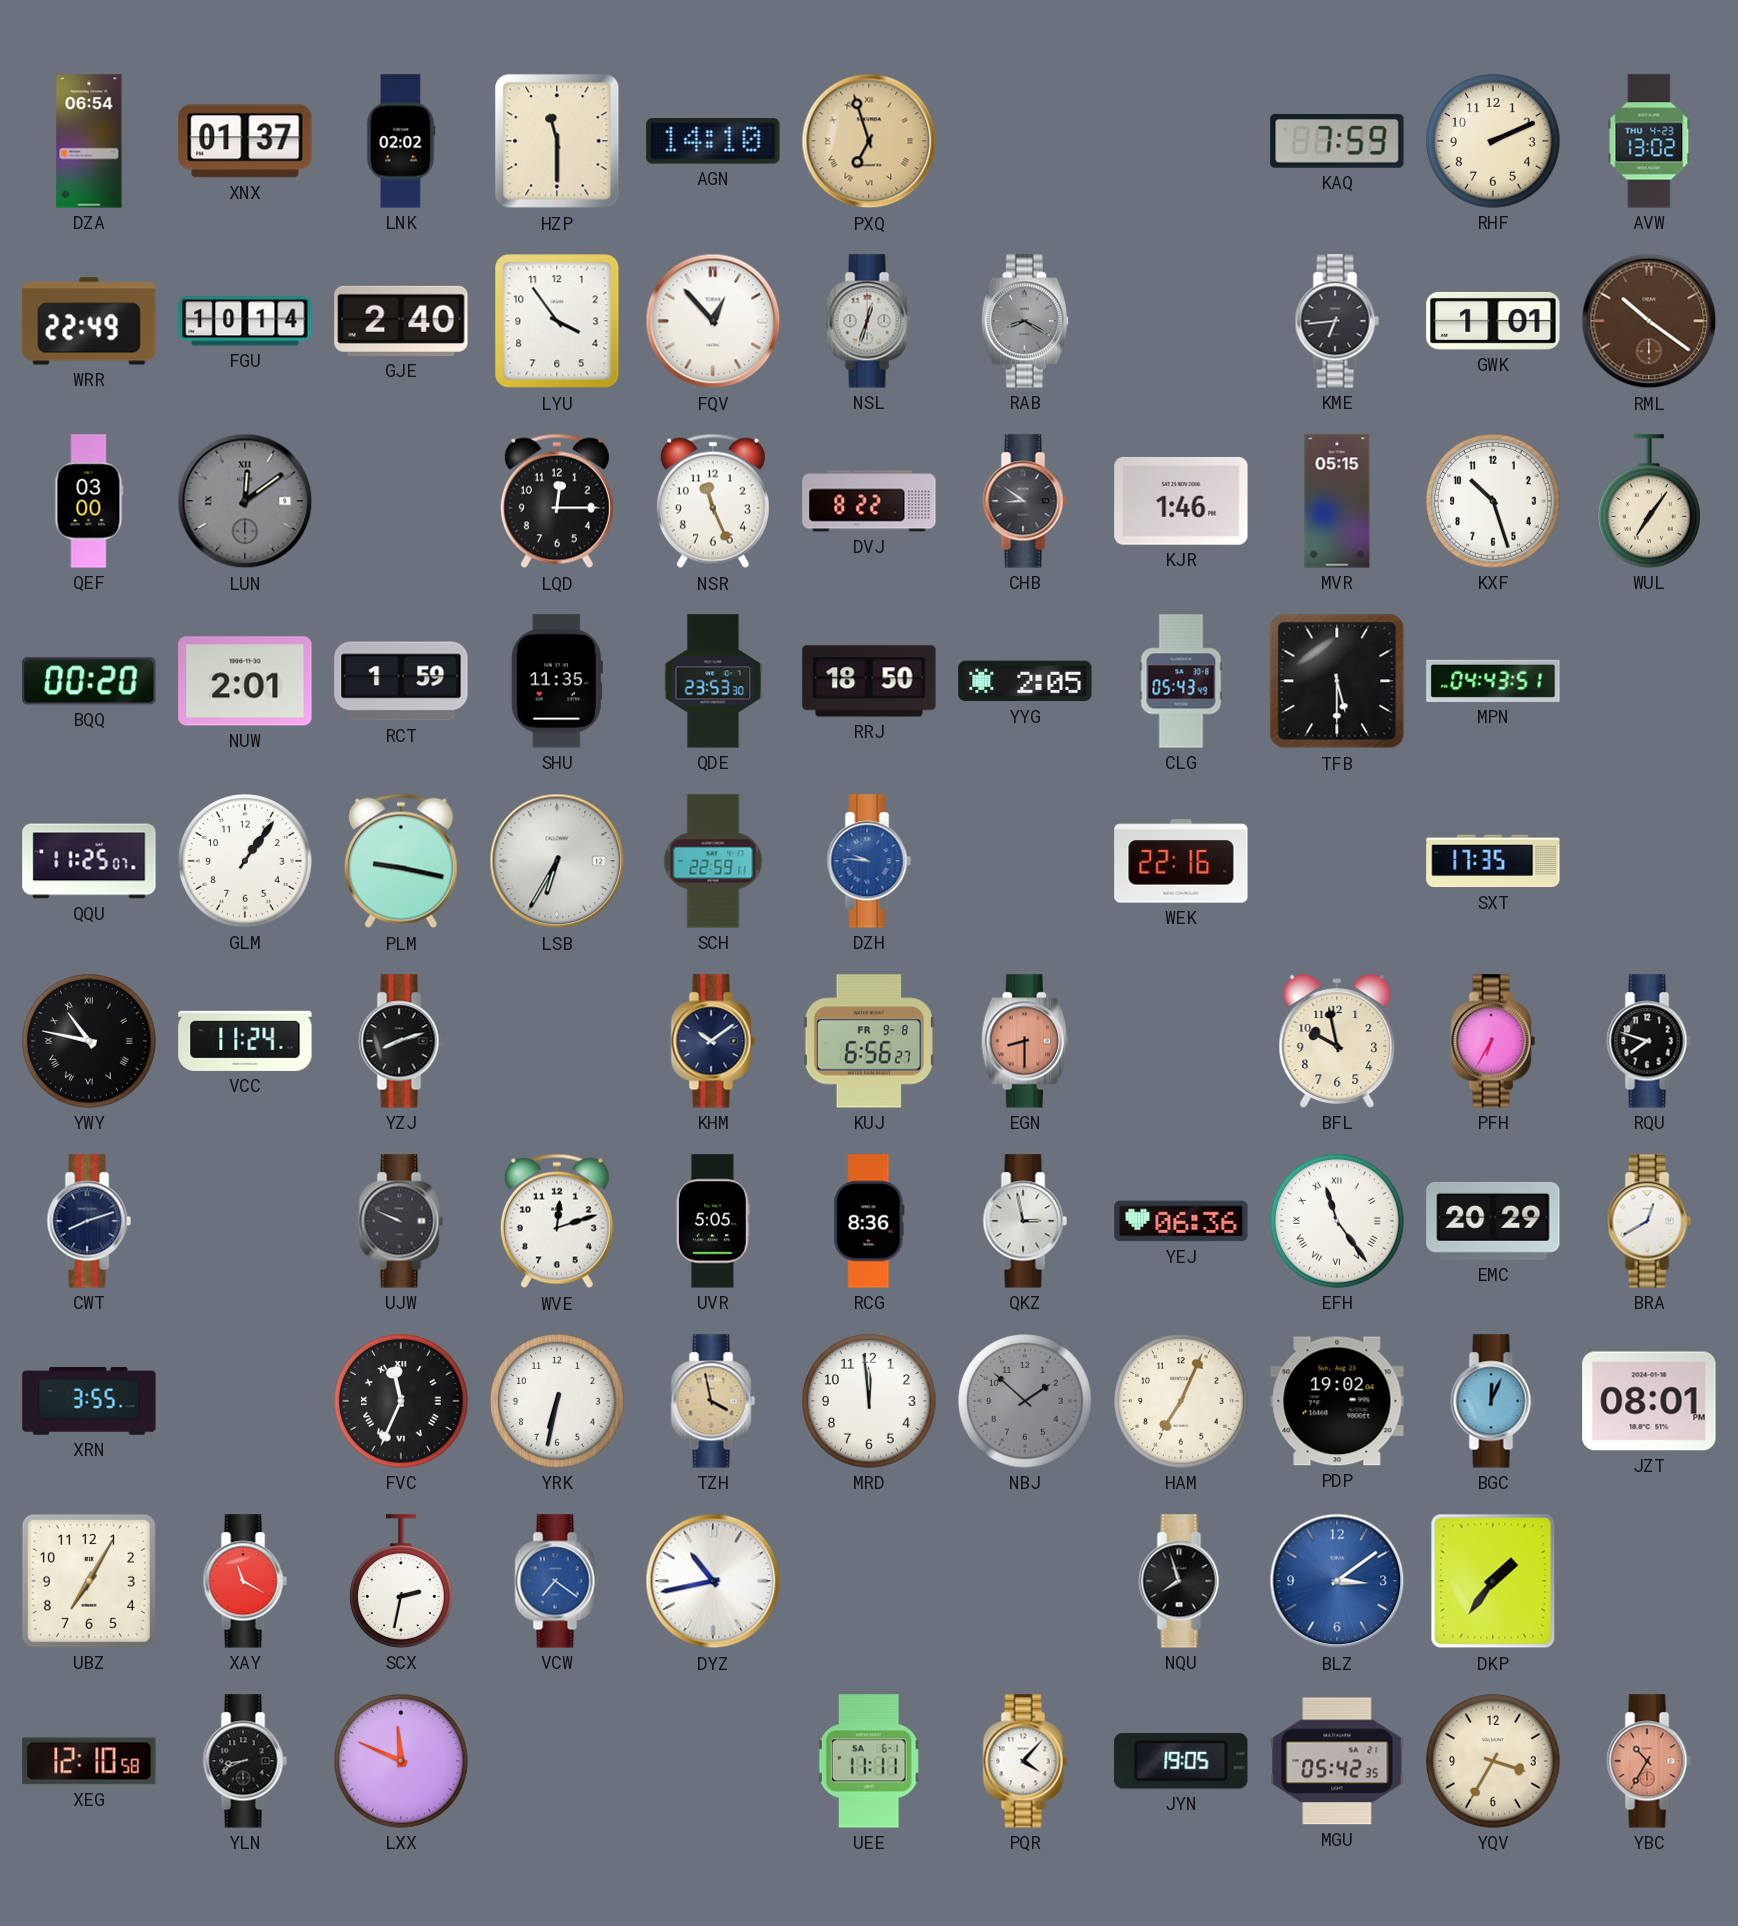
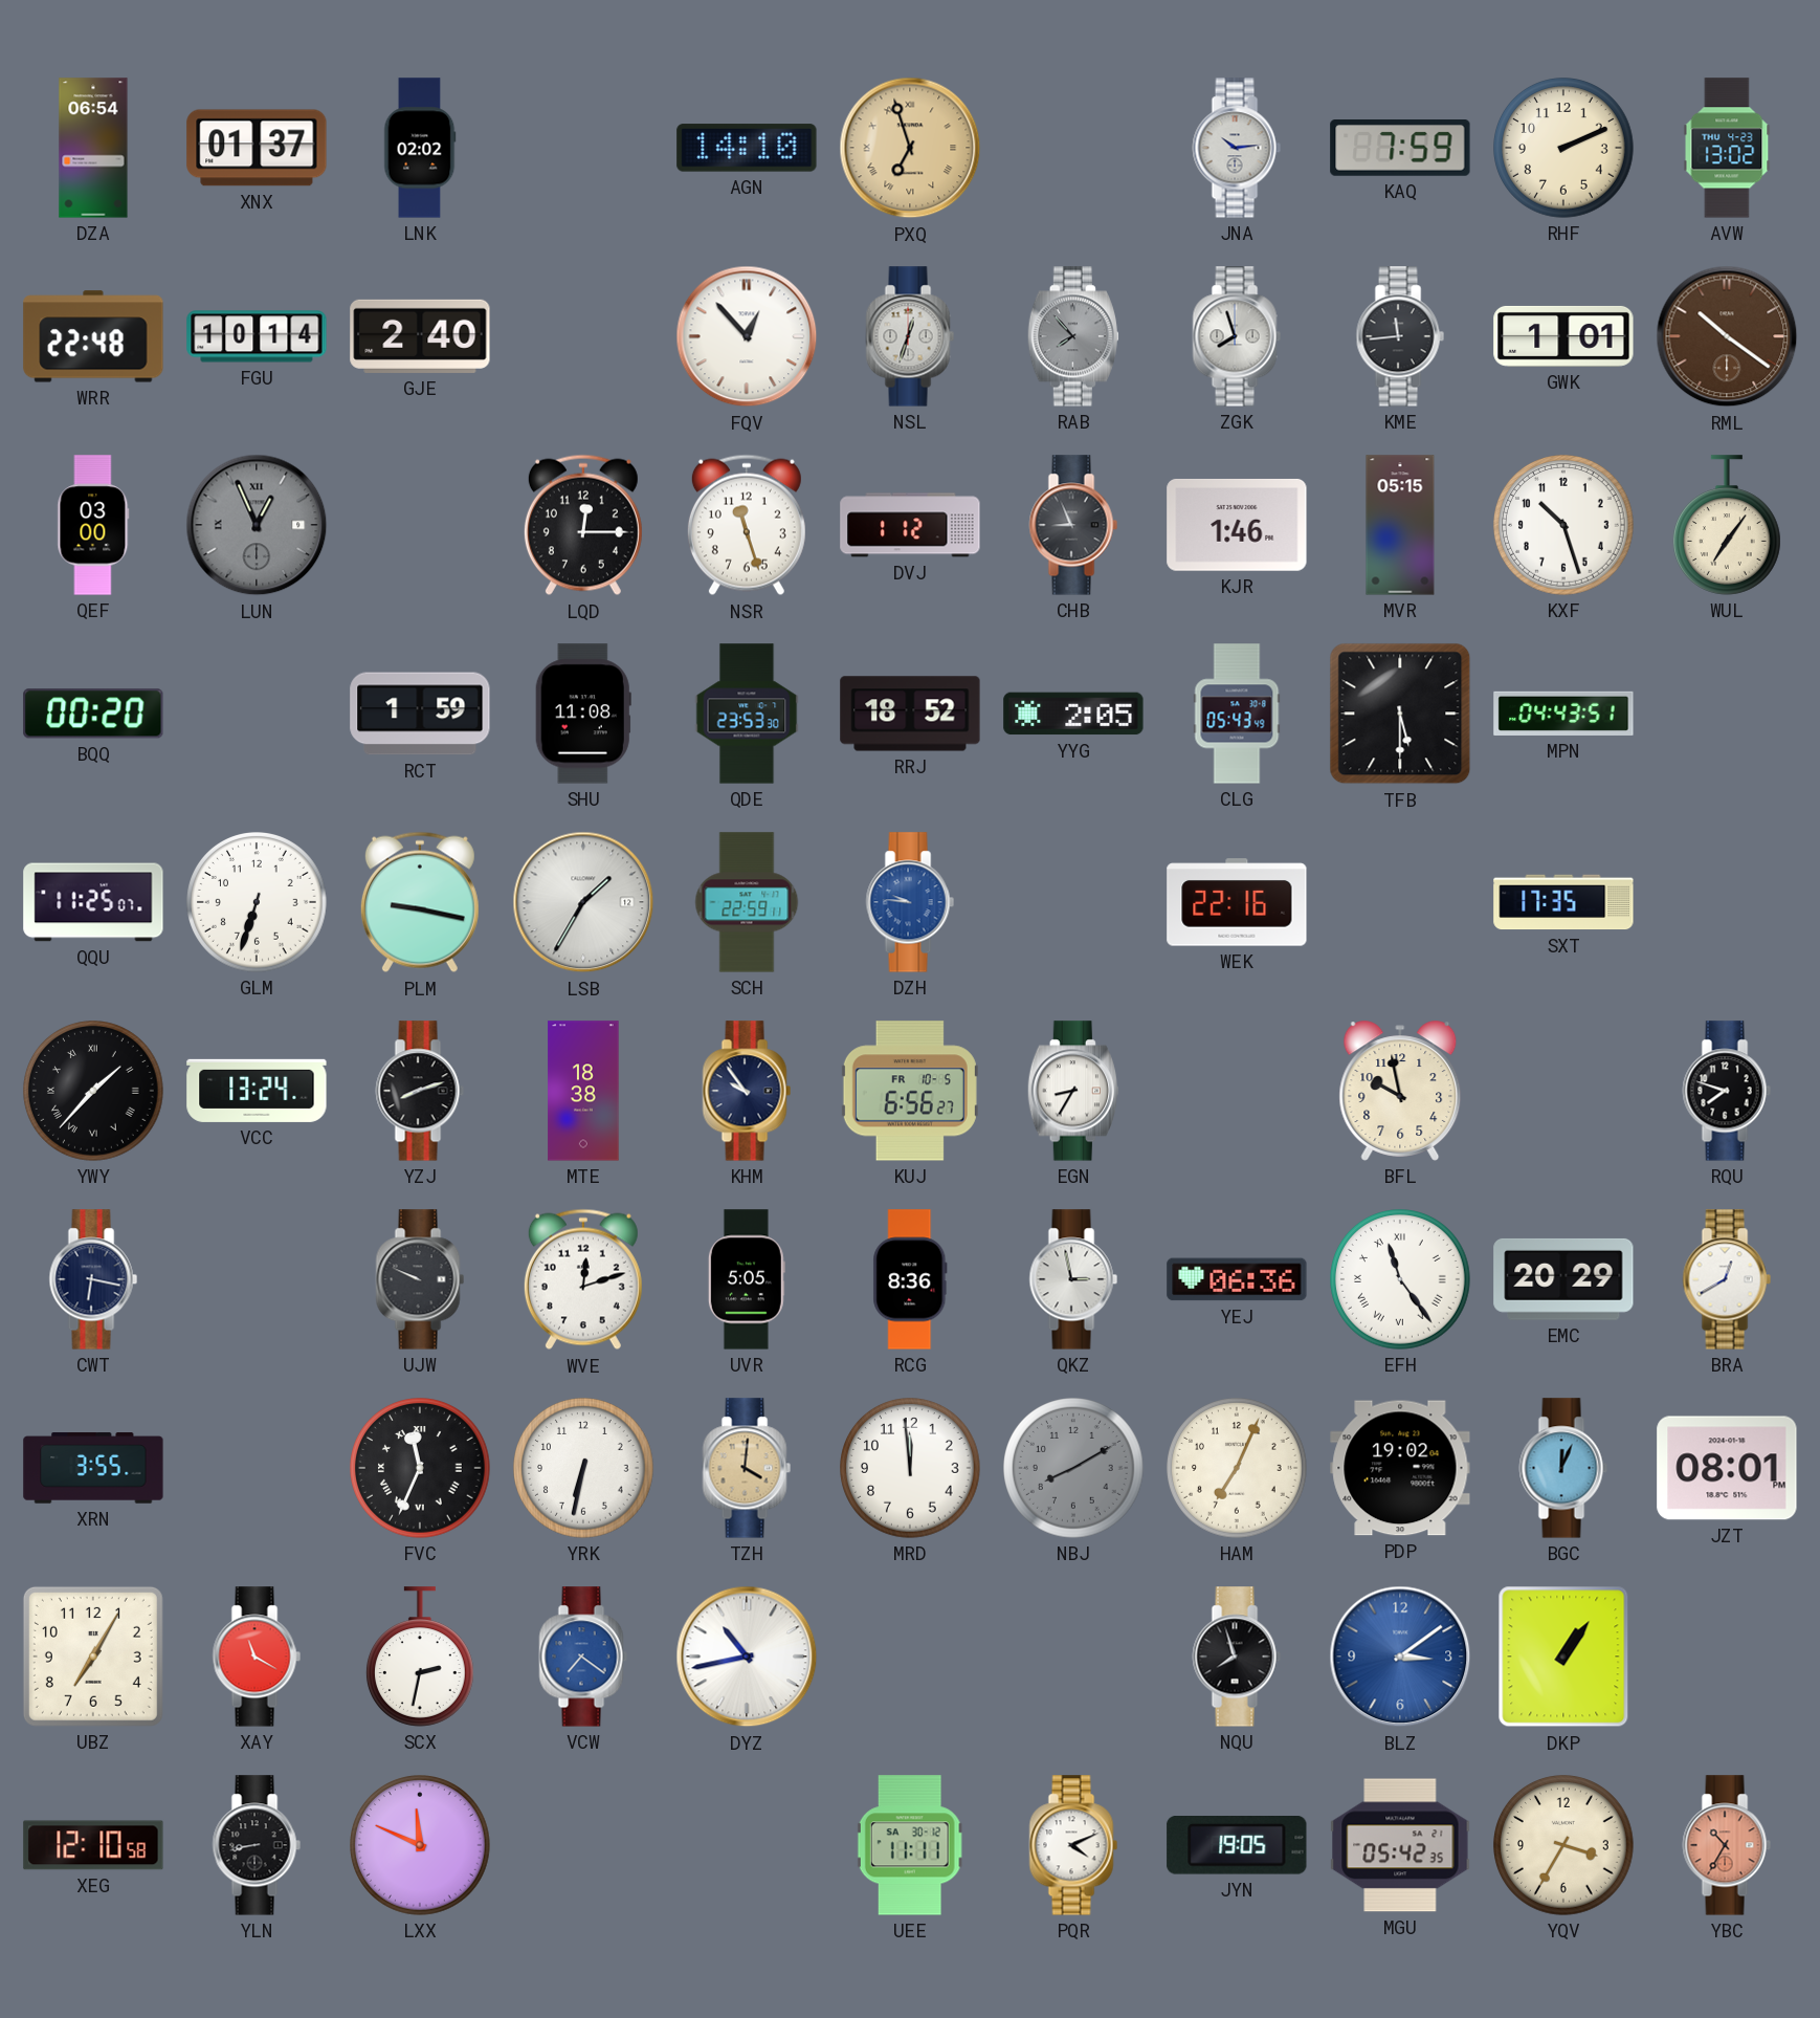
HZP: 11:30 -> none (557, 141)
JNA: none -> 10:14 (1237, 148)
WRR: 22:49 -> 22:48 (93, 336)
LYU: 3:54 -> none (557, 321)
RAB: 8:20 -> 7:53 (1073, 336)
ZGK: none -> 7:57 (1237, 336)
KME: 6:44 -> 11:44 (1400, 336)
LUN: 12:09 -> 12:56 (257, 525)
NSR: 11:26 -> 11:27 (747, 525)
DVJ: 8:22 -> 1:12 (910, 525)
CHB: 8:51 -> 8:56 (1073, 525)
NUW: 2:01 -> none (245, 681)
SHU: 11:35 -> 11:08 (583, 714)
RRJ: 18:50 -> 18:52 (910, 714)
GLM: 1:06 -> 6:33 (257, 902)
LSB: 6:35 -> 1:35 (583, 902)
YWY: 10:47 -> 1:37 (93, 1091)
VCC: 11:24 -> 13:24 (257, 1091)
MTE: none -> 18:38 (583, 1091)
KHM: 10:09 -> 9:54 (747, 1091)
KUJ date: FR 9-8 -> FR 10-5 (910, 1091)
EGN: 8:30 -> 8:35 (1073, 1091)
EGN dial: salmon -> white (1073, 1091)
PFH: 6:35 -> none (1493, 1041)
CWT: 8:12 -> 6:17 (93, 1279)
TZH: 3:58 -> 4:01 (747, 1468)
NBJ: 1:52 -> 8:10 (1073, 1468)
DKP: 1:36 -> 1:06 (1563, 1657)
YLN: 8:41 -> 8:43 (257, 1845)
UEE date: SA 6-1 -> SA 30-12 (910, 1845)
PQR: 4:07 -> 4:11 (1073, 1845)
